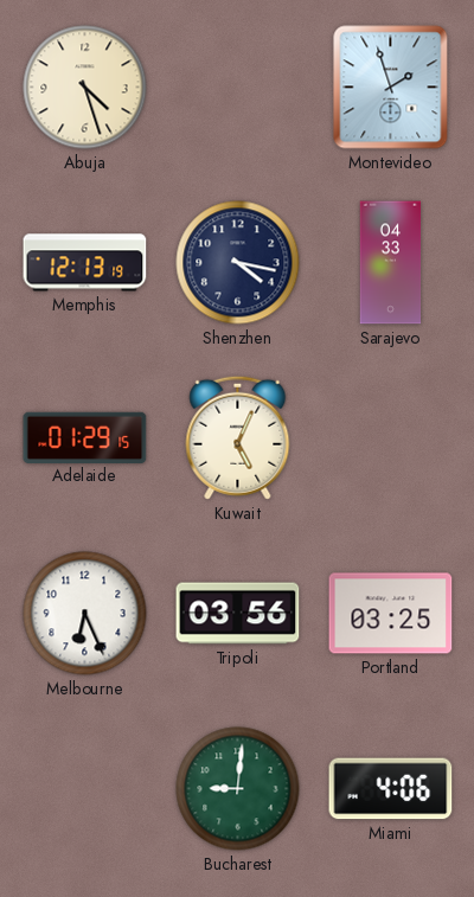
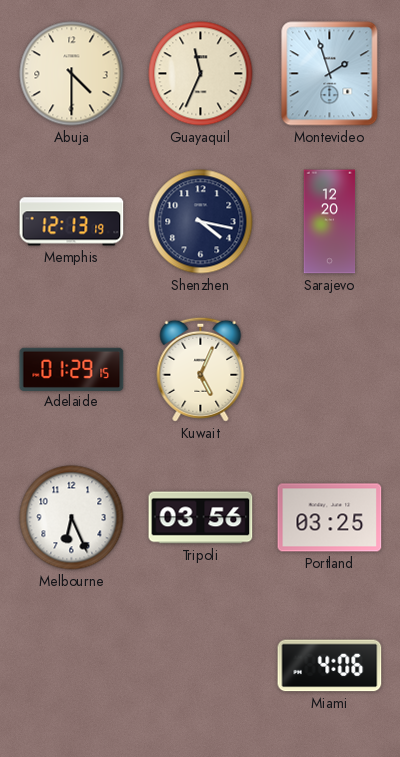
Abuja: 4:27 -> 4:30 (72, 74)
Guayaquil: none -> 11:34 (201, 74)
Sarajevo: 04:33 -> 12:20 (330, 222)
Bucharest: 9:01 -> none (238, 789)
